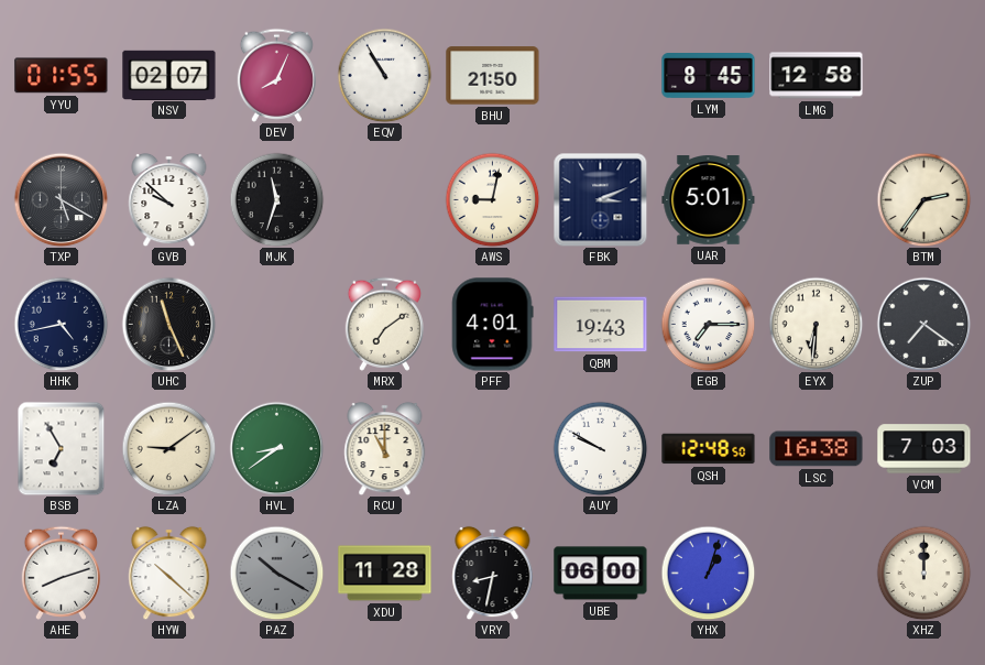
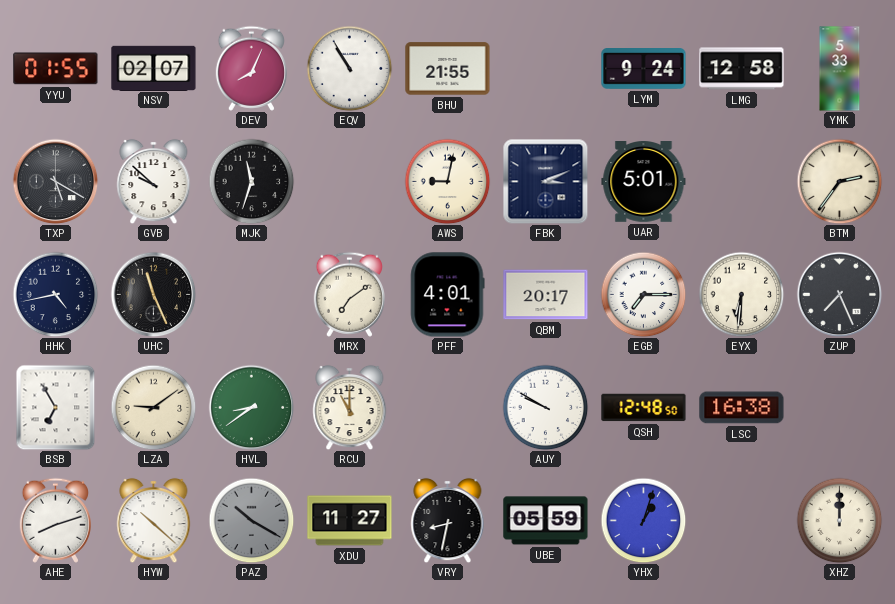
BHU: 21:50 -> 21:55 (448, 69)
LYM: 8:45 -> 9:24 (644, 69)
YMK: none -> 5:33 (840, 69)
QBM: 19:43 -> 20:17 (546, 295)
ZUP: 7:21 -> 7:26 (839, 294)
VCM: 7:03 -> none (924, 449)
XDU: 11:28 -> 11:27 (350, 521)
UBE: 06:00 -> 05:59 (546, 521)
